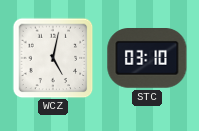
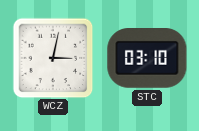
WCZ: 5:02 -> 3:02 (53, 58)
